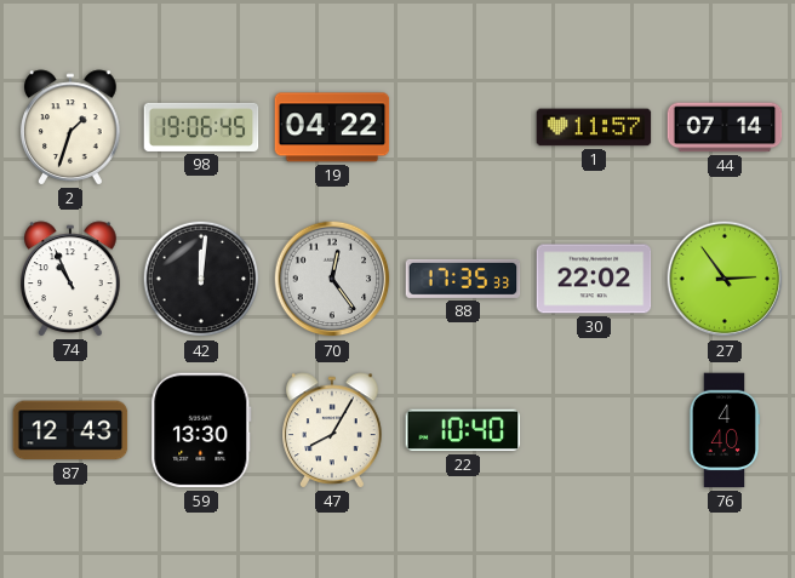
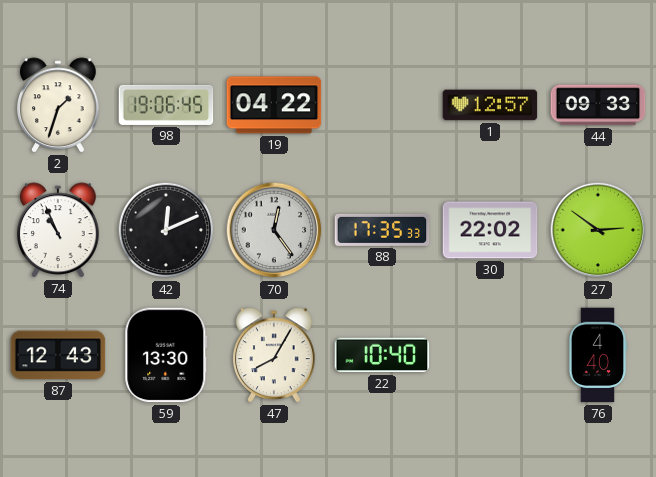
1: 11:57 -> 12:57 (490, 105)
44: 07:14 -> 09:33 (598, 105)
42: 12:01 -> 12:11 (166, 230)
27: 2:54 -> 2:51 (598, 230)
